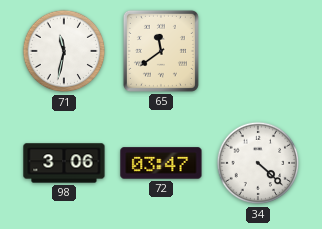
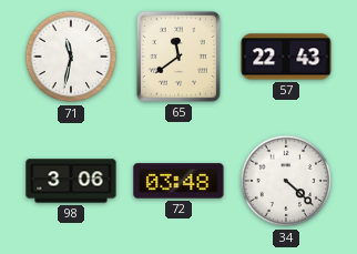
57: none -> 22:43 (286, 57)
72: 03:47 -> 03:48 (178, 181)
